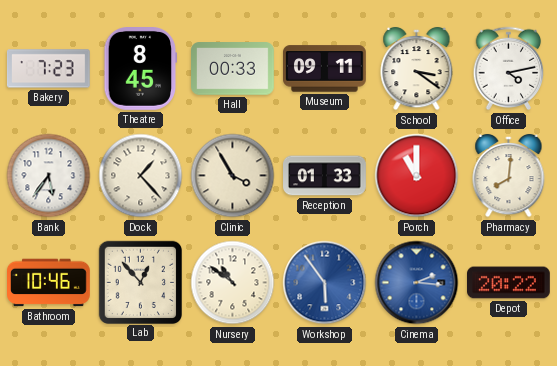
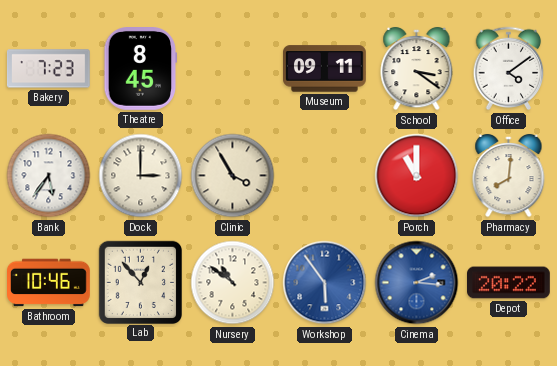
Hall: 00:33 -> none (233, 69)
Office: 4:13 -> 4:09 (509, 69)
Dock: 1:23 -> 3:00 (141, 176)
Reception: 01:33 -> none (325, 176)
